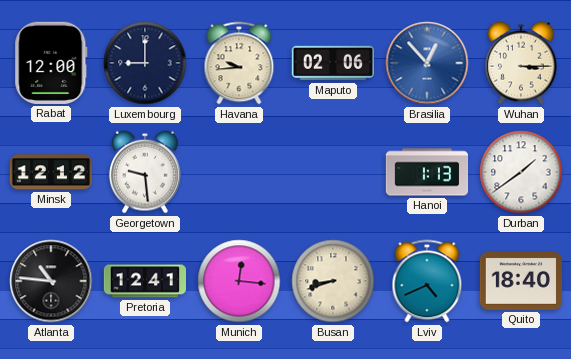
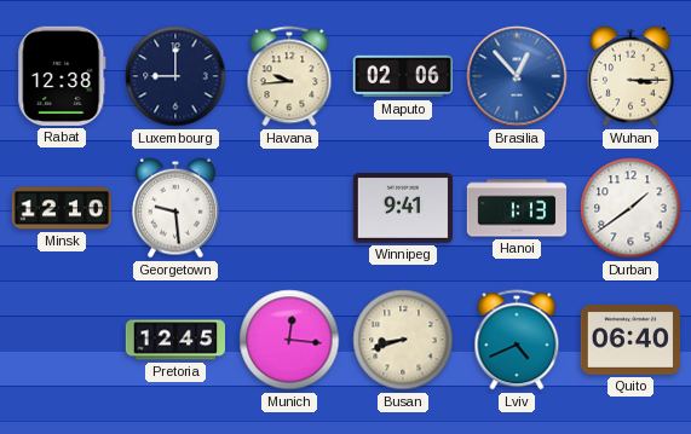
Rabat: 12:00 -> 12:38 (62, 76)
Minsk: 12:12 -> 12:10 (62, 208)
Winnipeg: none -> 9:41 (402, 209)
Atlanta: 10:46 -> none (51, 281)
Pretoria: 12:41 -> 12:45 (174, 340)
Quito: 18:40 -> 06:40 (629, 341)
